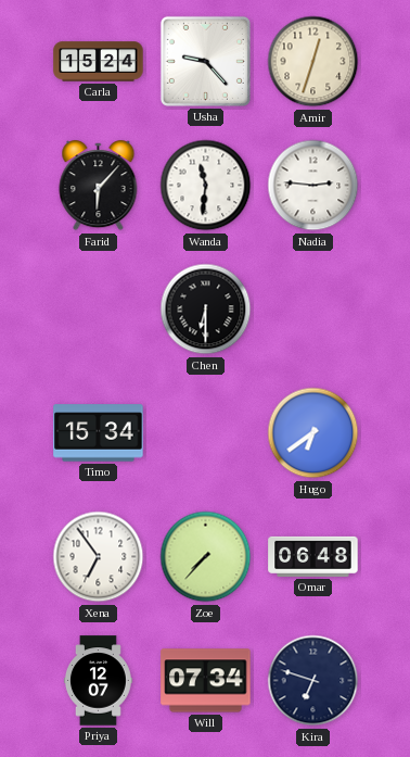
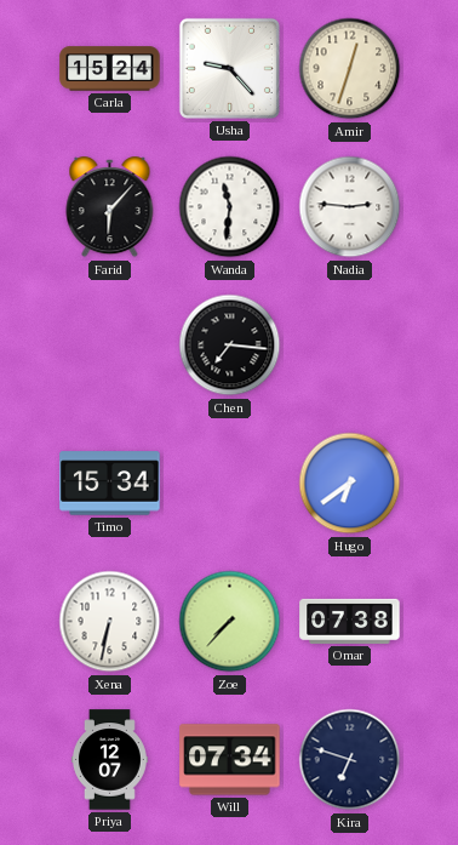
Chen: 6:30 -> 7:16 (230, 346)
Xena: 6:54 -> 6:32 (110, 622)
Omar: 06:48 -> 07:38 (350, 621)
